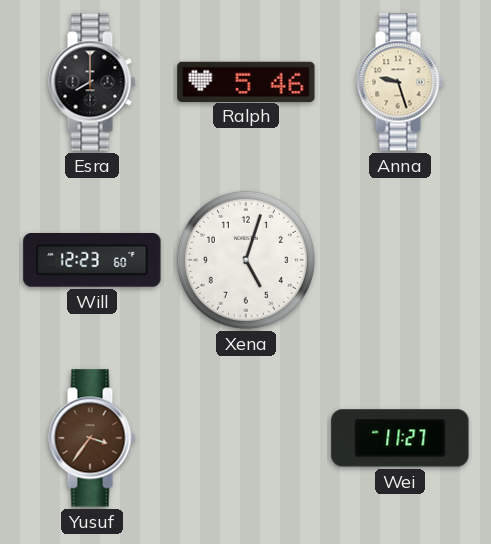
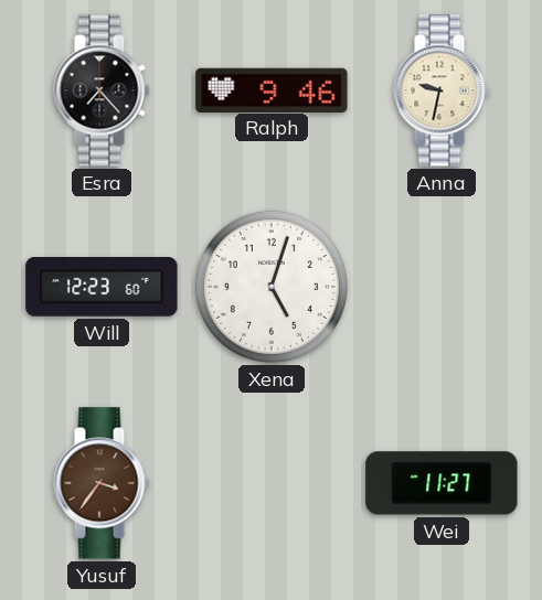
Esra: 8:00 -> 7:23 (102, 90)
Ralph: 5:46 -> 9:46 (272, 89)
Anna: 9:27 -> 9:32 (442, 90)
